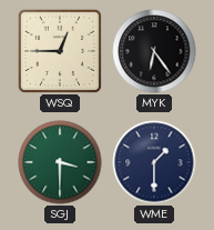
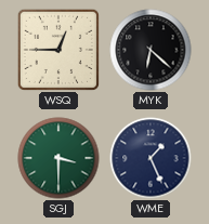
MYK: 6:24 -> 6:22 (151, 50)
WME: 1:30 -> 1:26 (151, 158)
